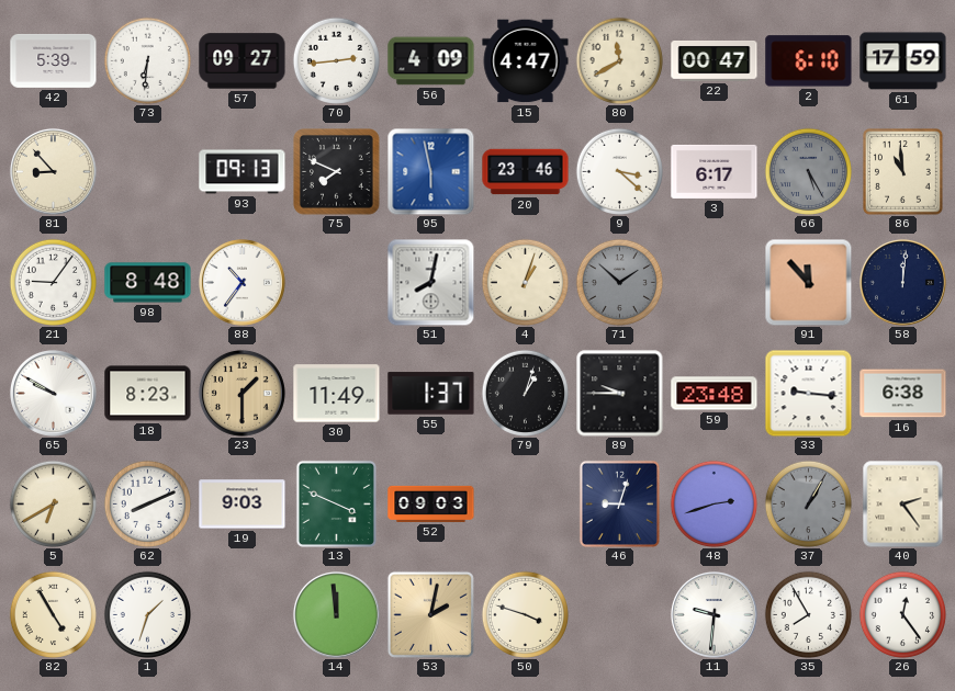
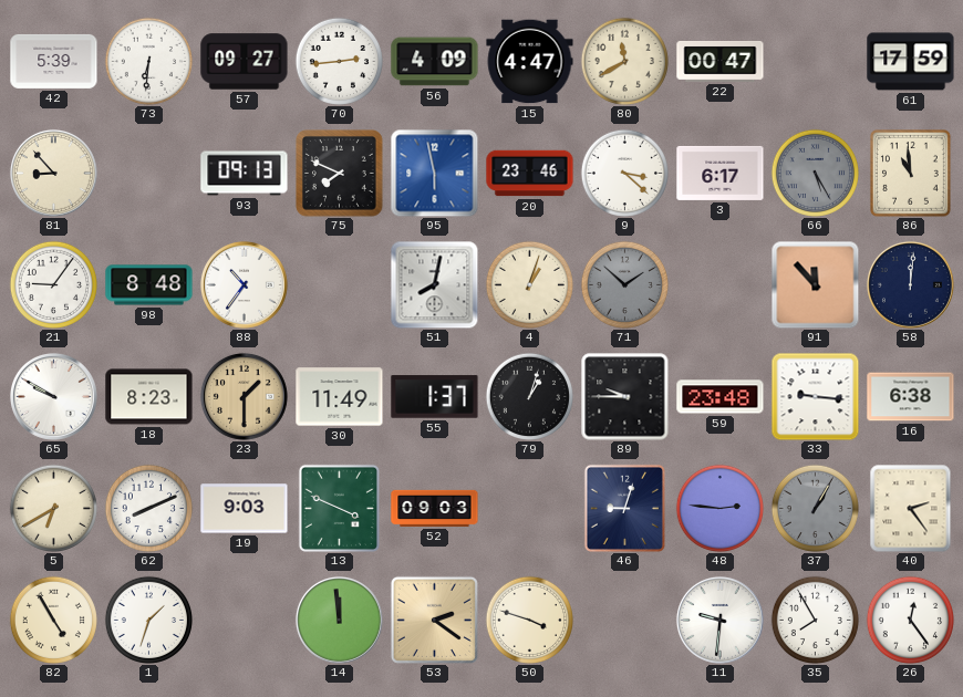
2: 6:10 -> none (809, 61)
48: 2:42 -> 2:46 (719, 508)
53: 2:02 -> 2:21 (434, 620)
